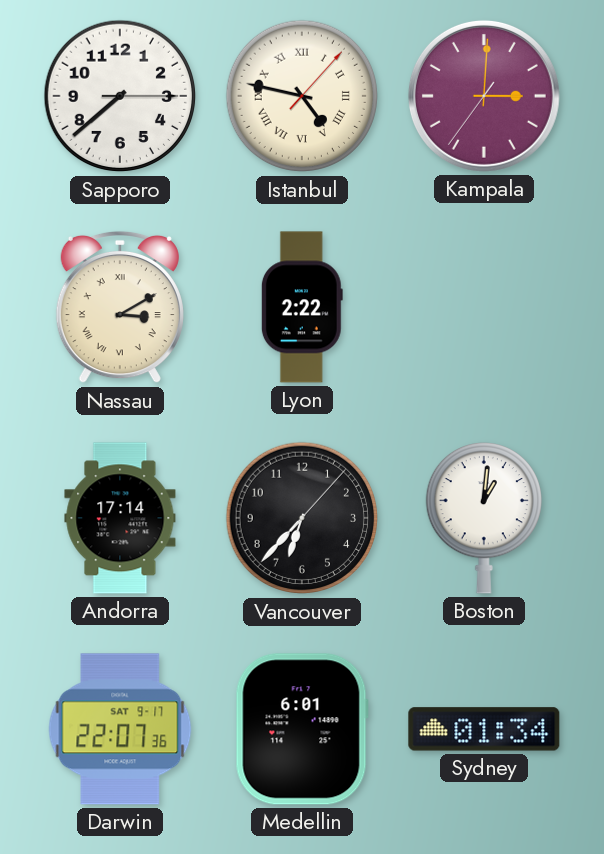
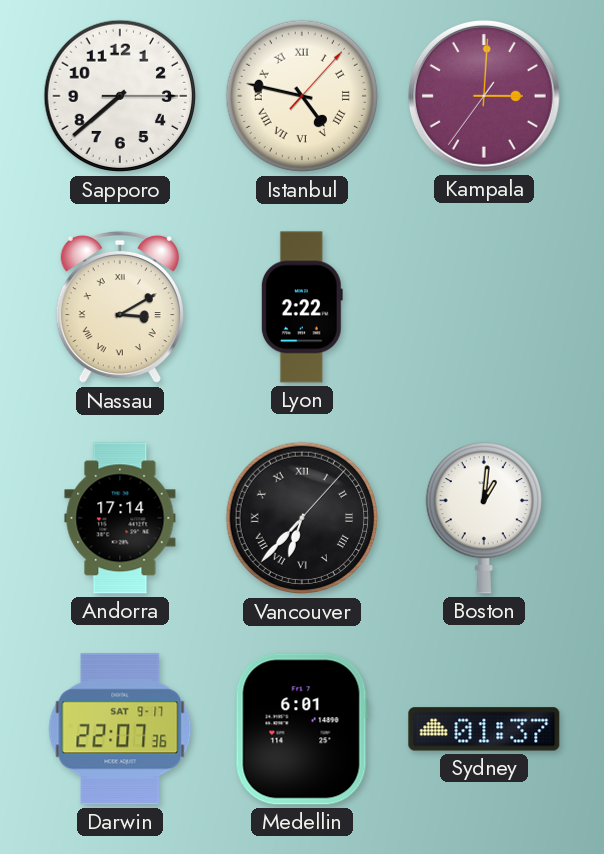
Vancouver numerals: Arabic -> Roman (302, 518)
Sydney: 01:34 -> 01:37 (484, 729)
